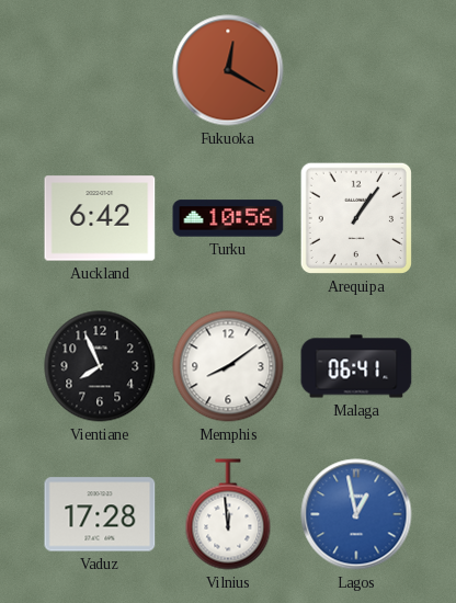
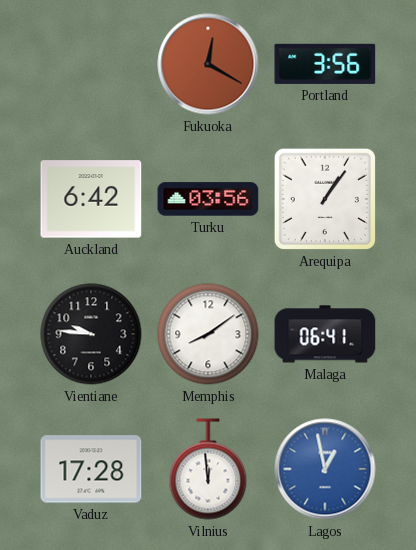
Portland: none -> 3:56 (325, 64)
Turku: 10:56 -> 03:56 (208, 199)
Vientiane: 7:56 -> 9:46 (91, 334)
